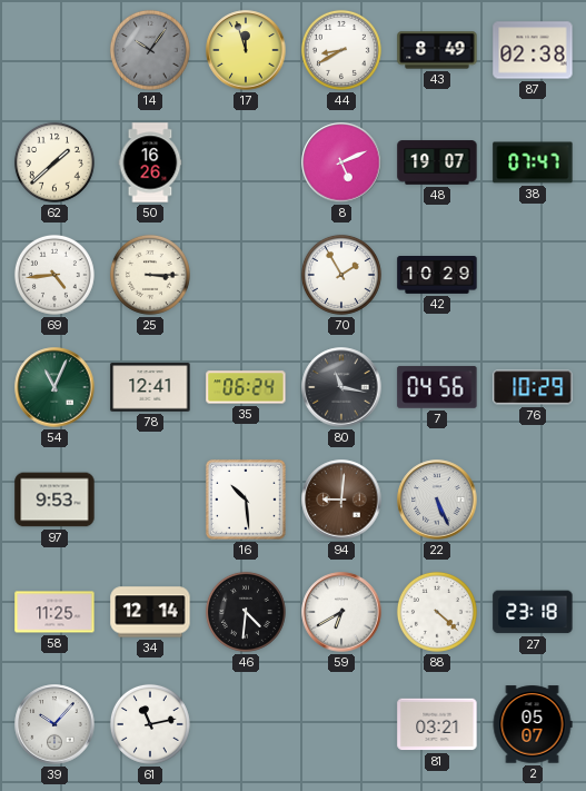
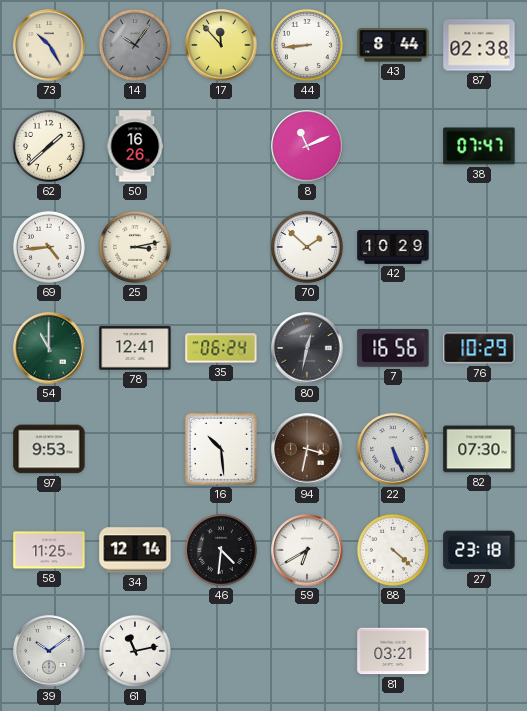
73: none -> 10:25 (49, 45)
17: 11:57 -> 11:53 (221, 45)
44: 8:40 -> 8:44 (307, 45)
43: 8:49 -> 8:44 (393, 45)
8: 5:11 -> 11:11 (307, 146)
48: 19:07 -> none (437, 162)
25: 3:15 -> 3:13 (135, 247)
70: 1:55 -> 1:52 (307, 247)
54: 11:04 -> 11:00 (49, 348)
80: 11:17 -> 12:32 (307, 348)
7: 04:56 -> 16:56 (393, 348)
94: 9:01 -> 3:32 (307, 449)
82: none -> 07:30 (479, 449)
39: 10:07 -> 10:09 (49, 651)
2: 05:07 -> none (533, 724)
